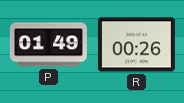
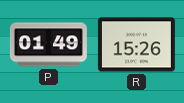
R: 00:26 -> 15:26 (136, 45)
